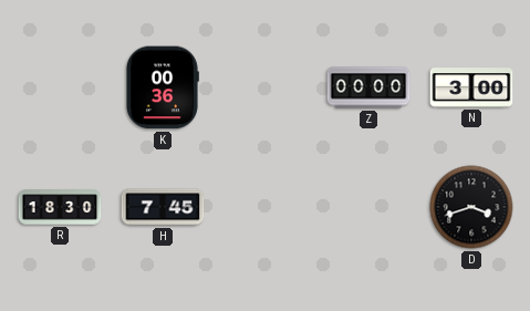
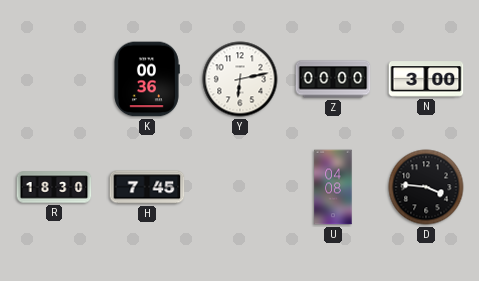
Y: none -> 6:13 (240, 79)
U: none -> 04:08 (333, 187)
D: 3:42 -> 3:46 (426, 187)
